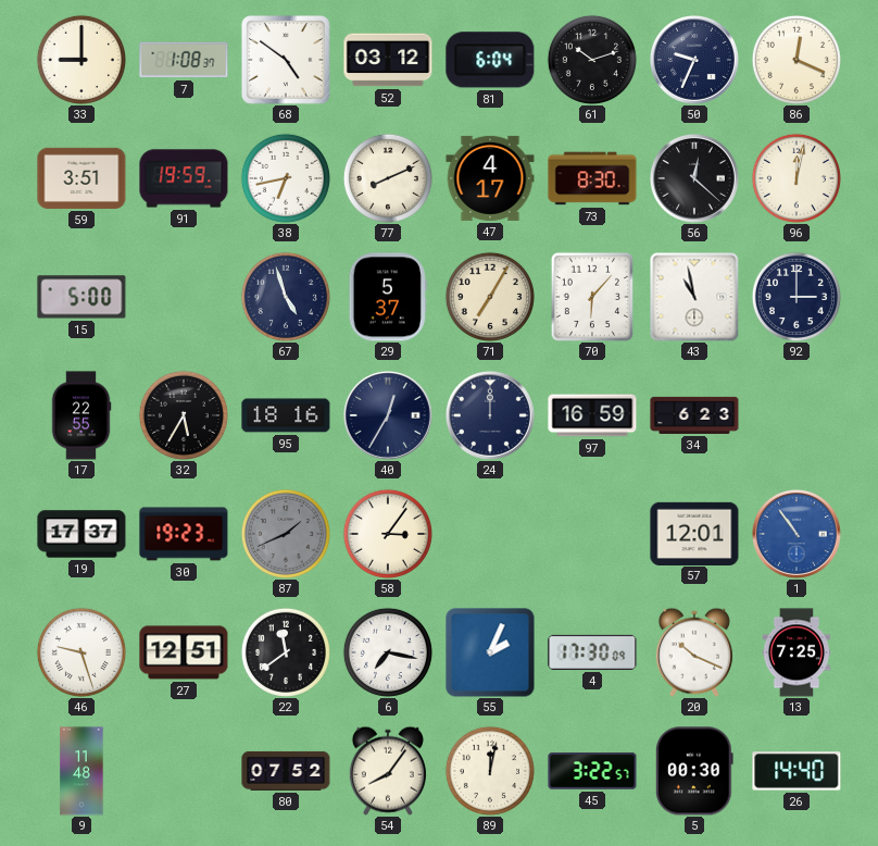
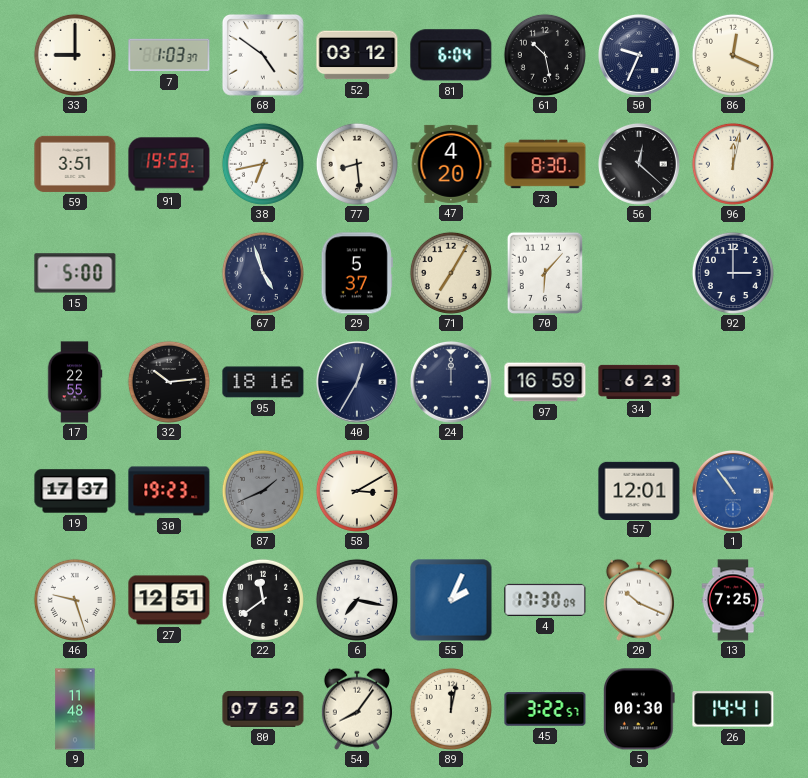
7: 1:08 -> 1:03 (169, 55)
61: 10:12 -> 10:28 (545, 55)
77: 8:11 -> 8:29 (357, 164)
47: 4:17 -> 4:20 (451, 164)
43: 10:58 -> none (694, 297)
32: 5:35 -> 10:14 (169, 382)
58: 3:06 -> 3:10 (357, 491)
26: 14:40 -> 14:41 (733, 709)
